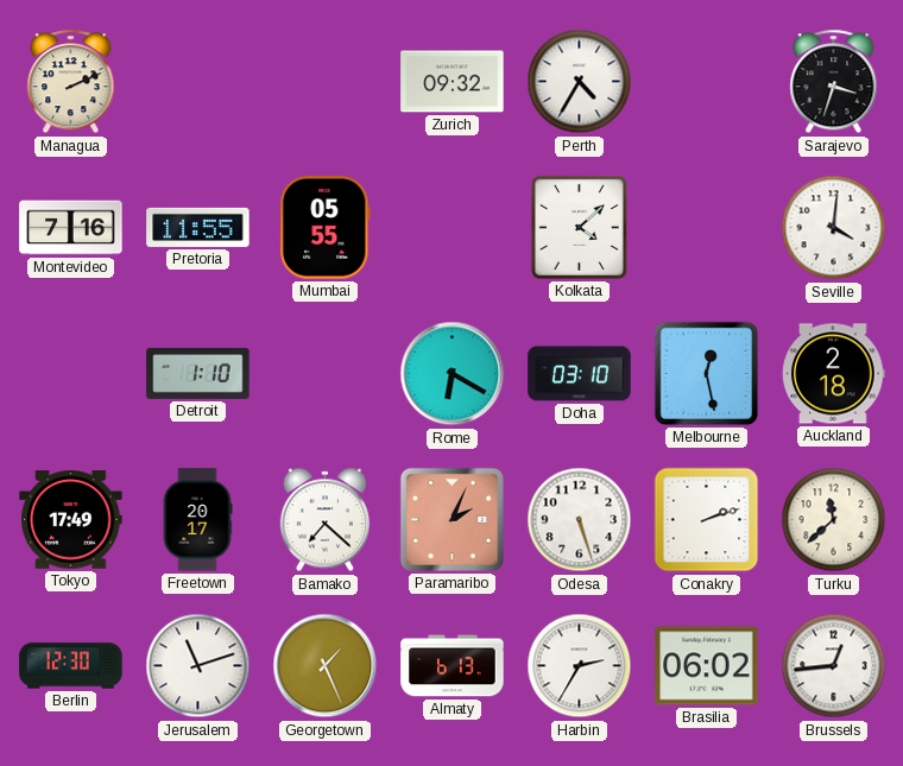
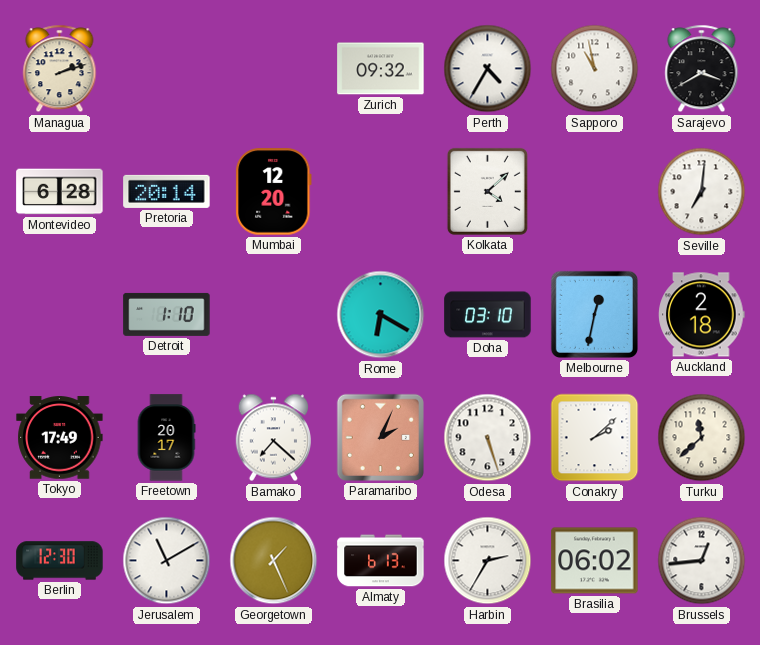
Managua: 2:11 -> 2:12 (60, 69)
Sapporo: none -> 10:58 (595, 69)
Sarajevo: 3:33 -> 3:40 (702, 69)
Montevideo: 7:16 -> 6:28 (60, 192)
Pretoria: 11:55 -> 20:14 (167, 191)
Mumbai: 05:55 -> 12:20 (274, 192)
Seville: 4:01 -> 7:01 (702, 192)
Melbourne: 12:28 -> 12:32 (594, 314)
Conakry: 2:12 -> 2:08 (595, 438)
Jerusalem: 11:12 -> 11:10 (167, 561)
